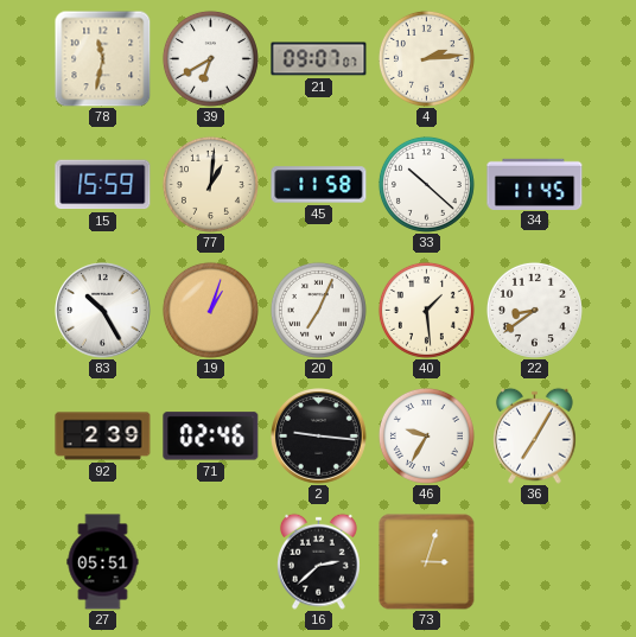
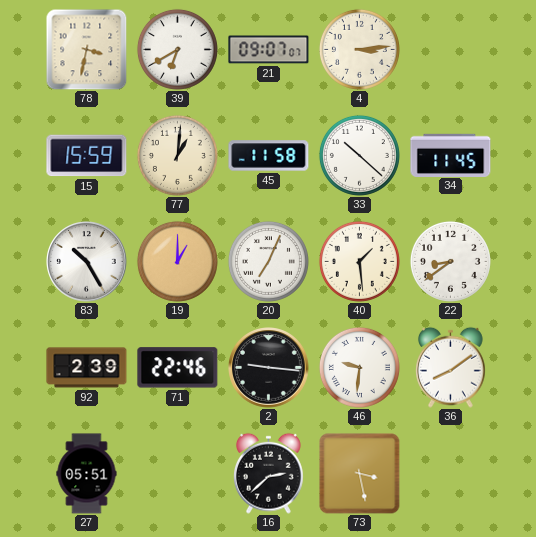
78: 11:32 -> 3:32 (86, 49)
4: 2:14 -> 3:14 (359, 49)
19: 1:03 -> 1:00 (177, 261)
71: 02:46 -> 22:46 (178, 368)
46: 9:35 -> 9:31 (359, 367)
36: 7:05 -> 8:09 (451, 367)
73: 3:03 -> 3:28 (360, 474)
